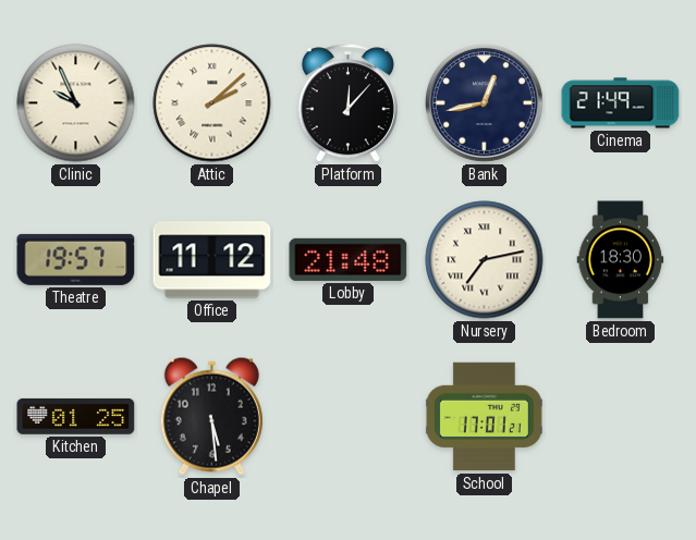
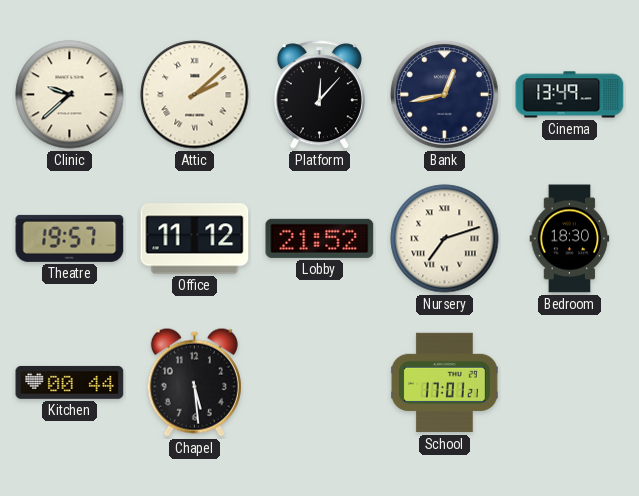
Clinic: 9:56 -> 9:38 (70, 95)
Cinema: 21:49 -> 13:49 (570, 95)
Lobby: 21:48 -> 21:52 (320, 238)
Nursery: 7:13 -> 7:12 (445, 239)
Kitchen: 01:25 -> 00:44 (70, 382)
